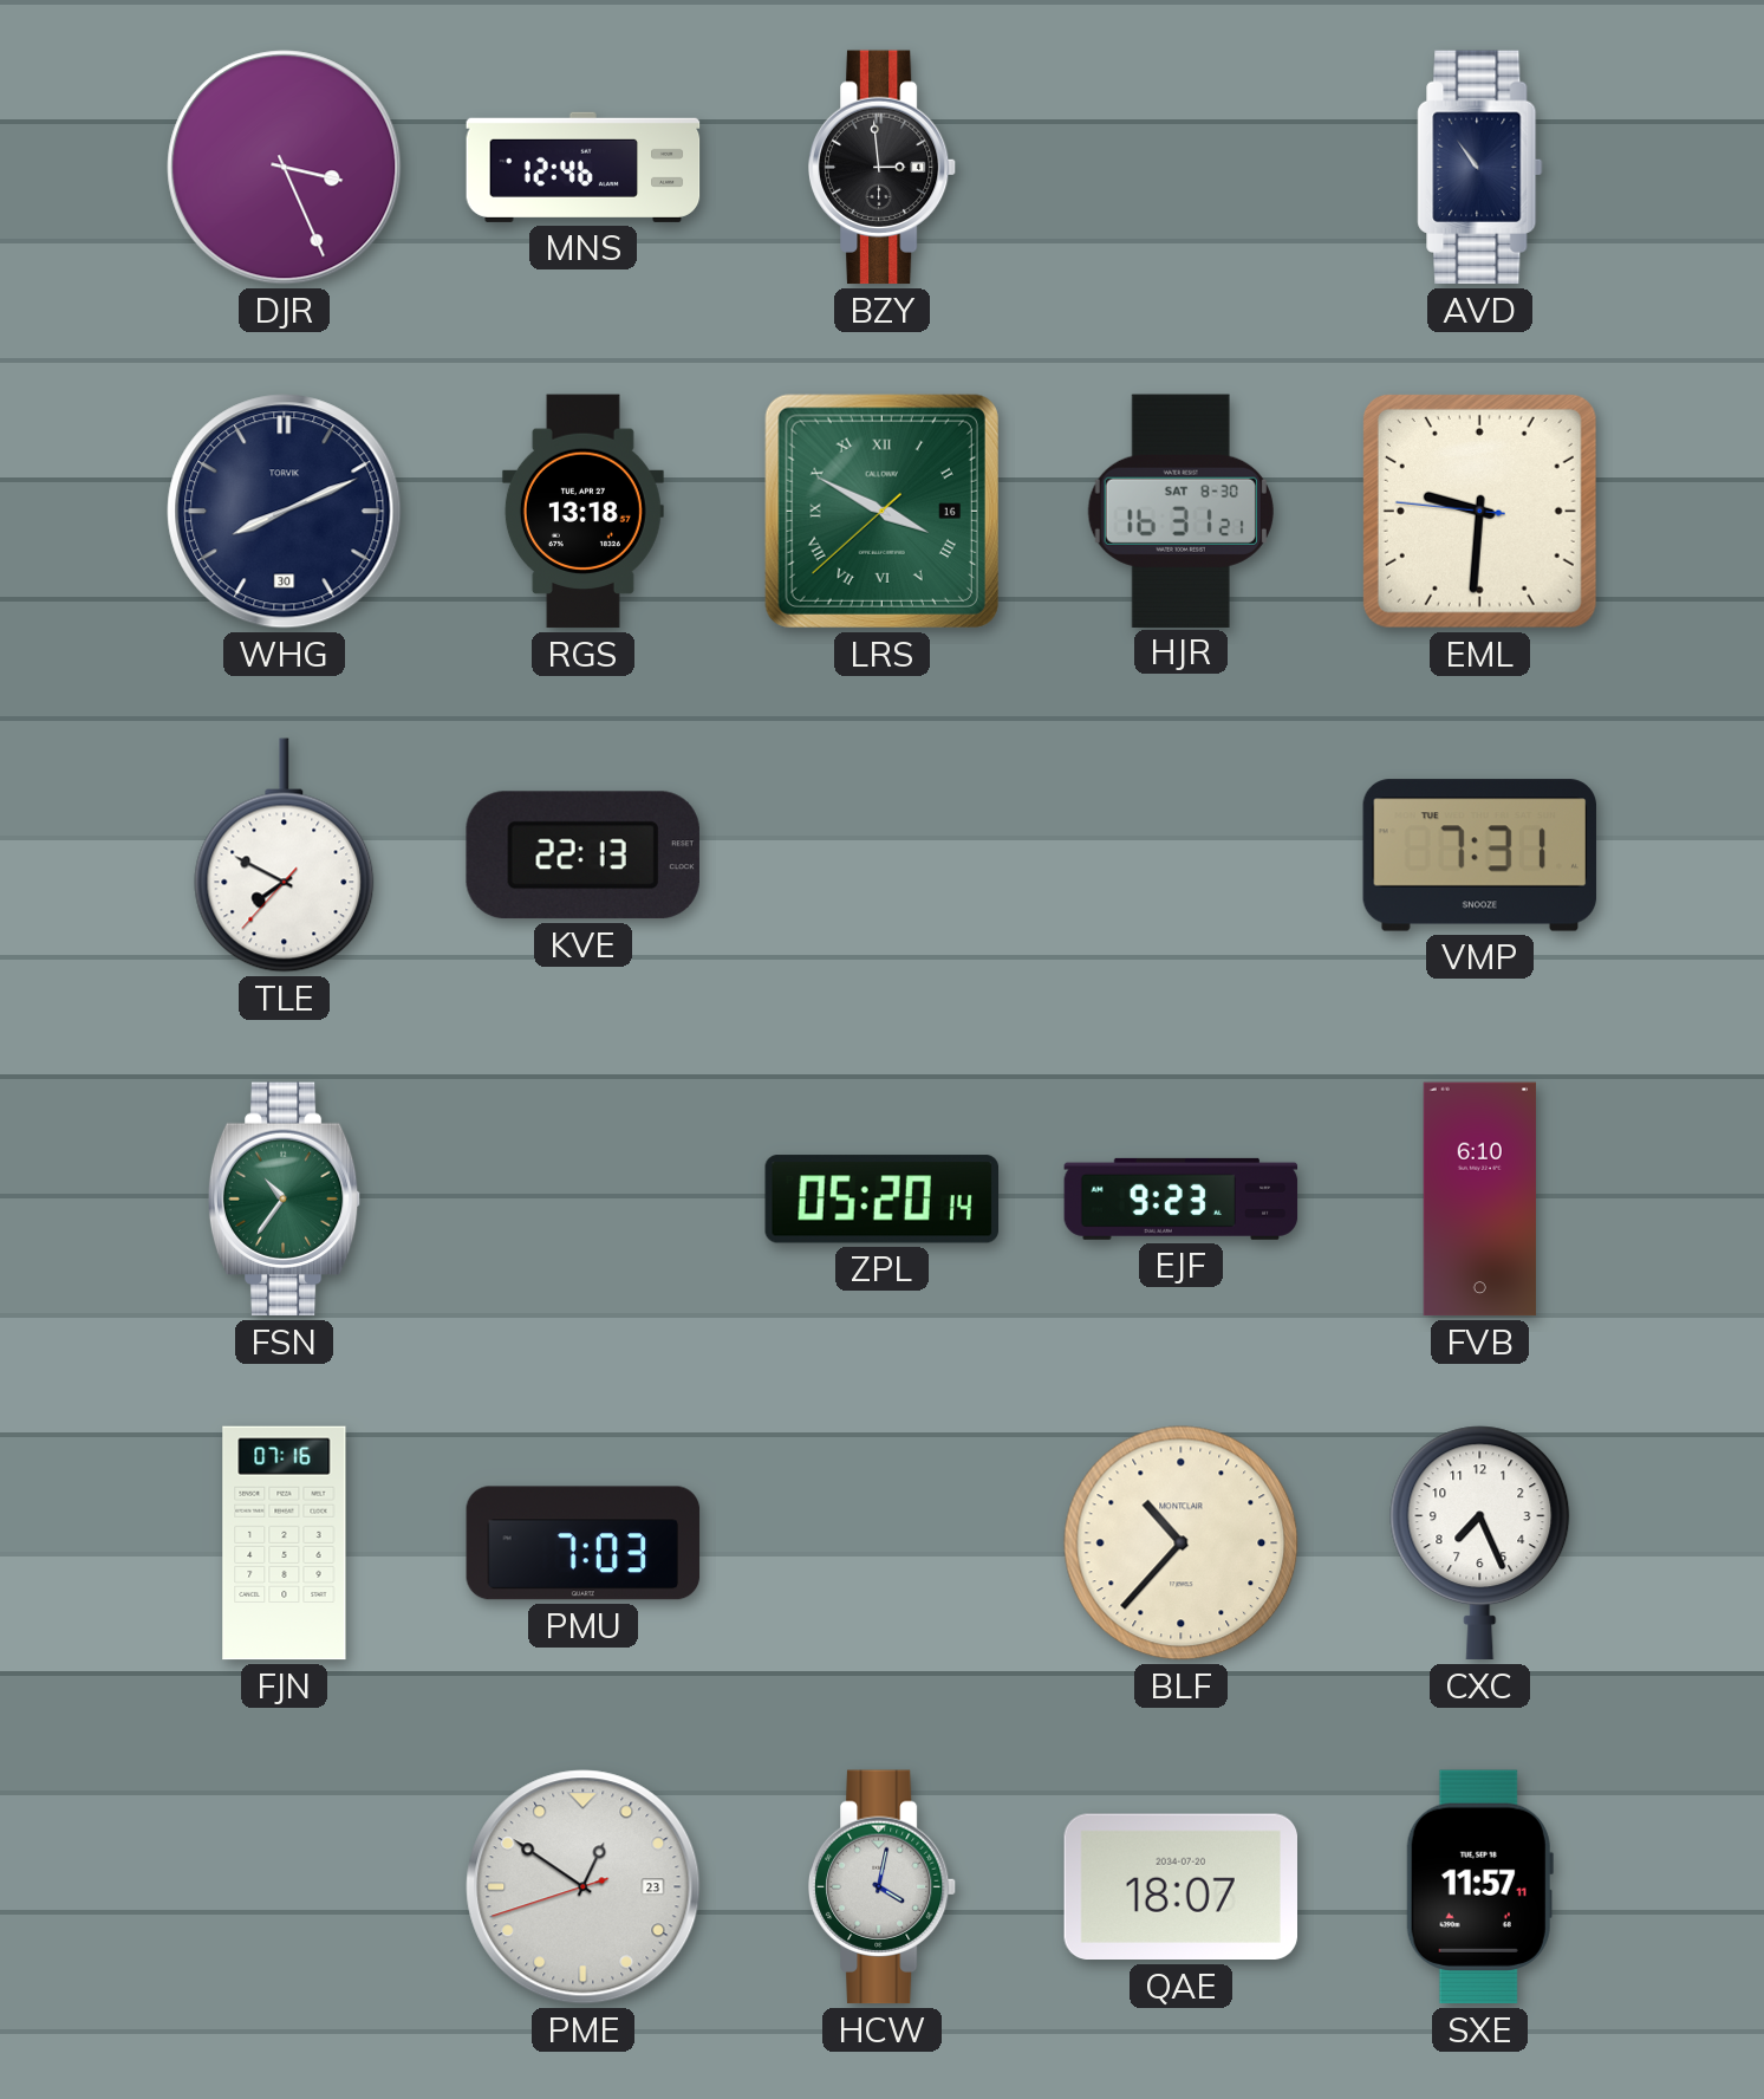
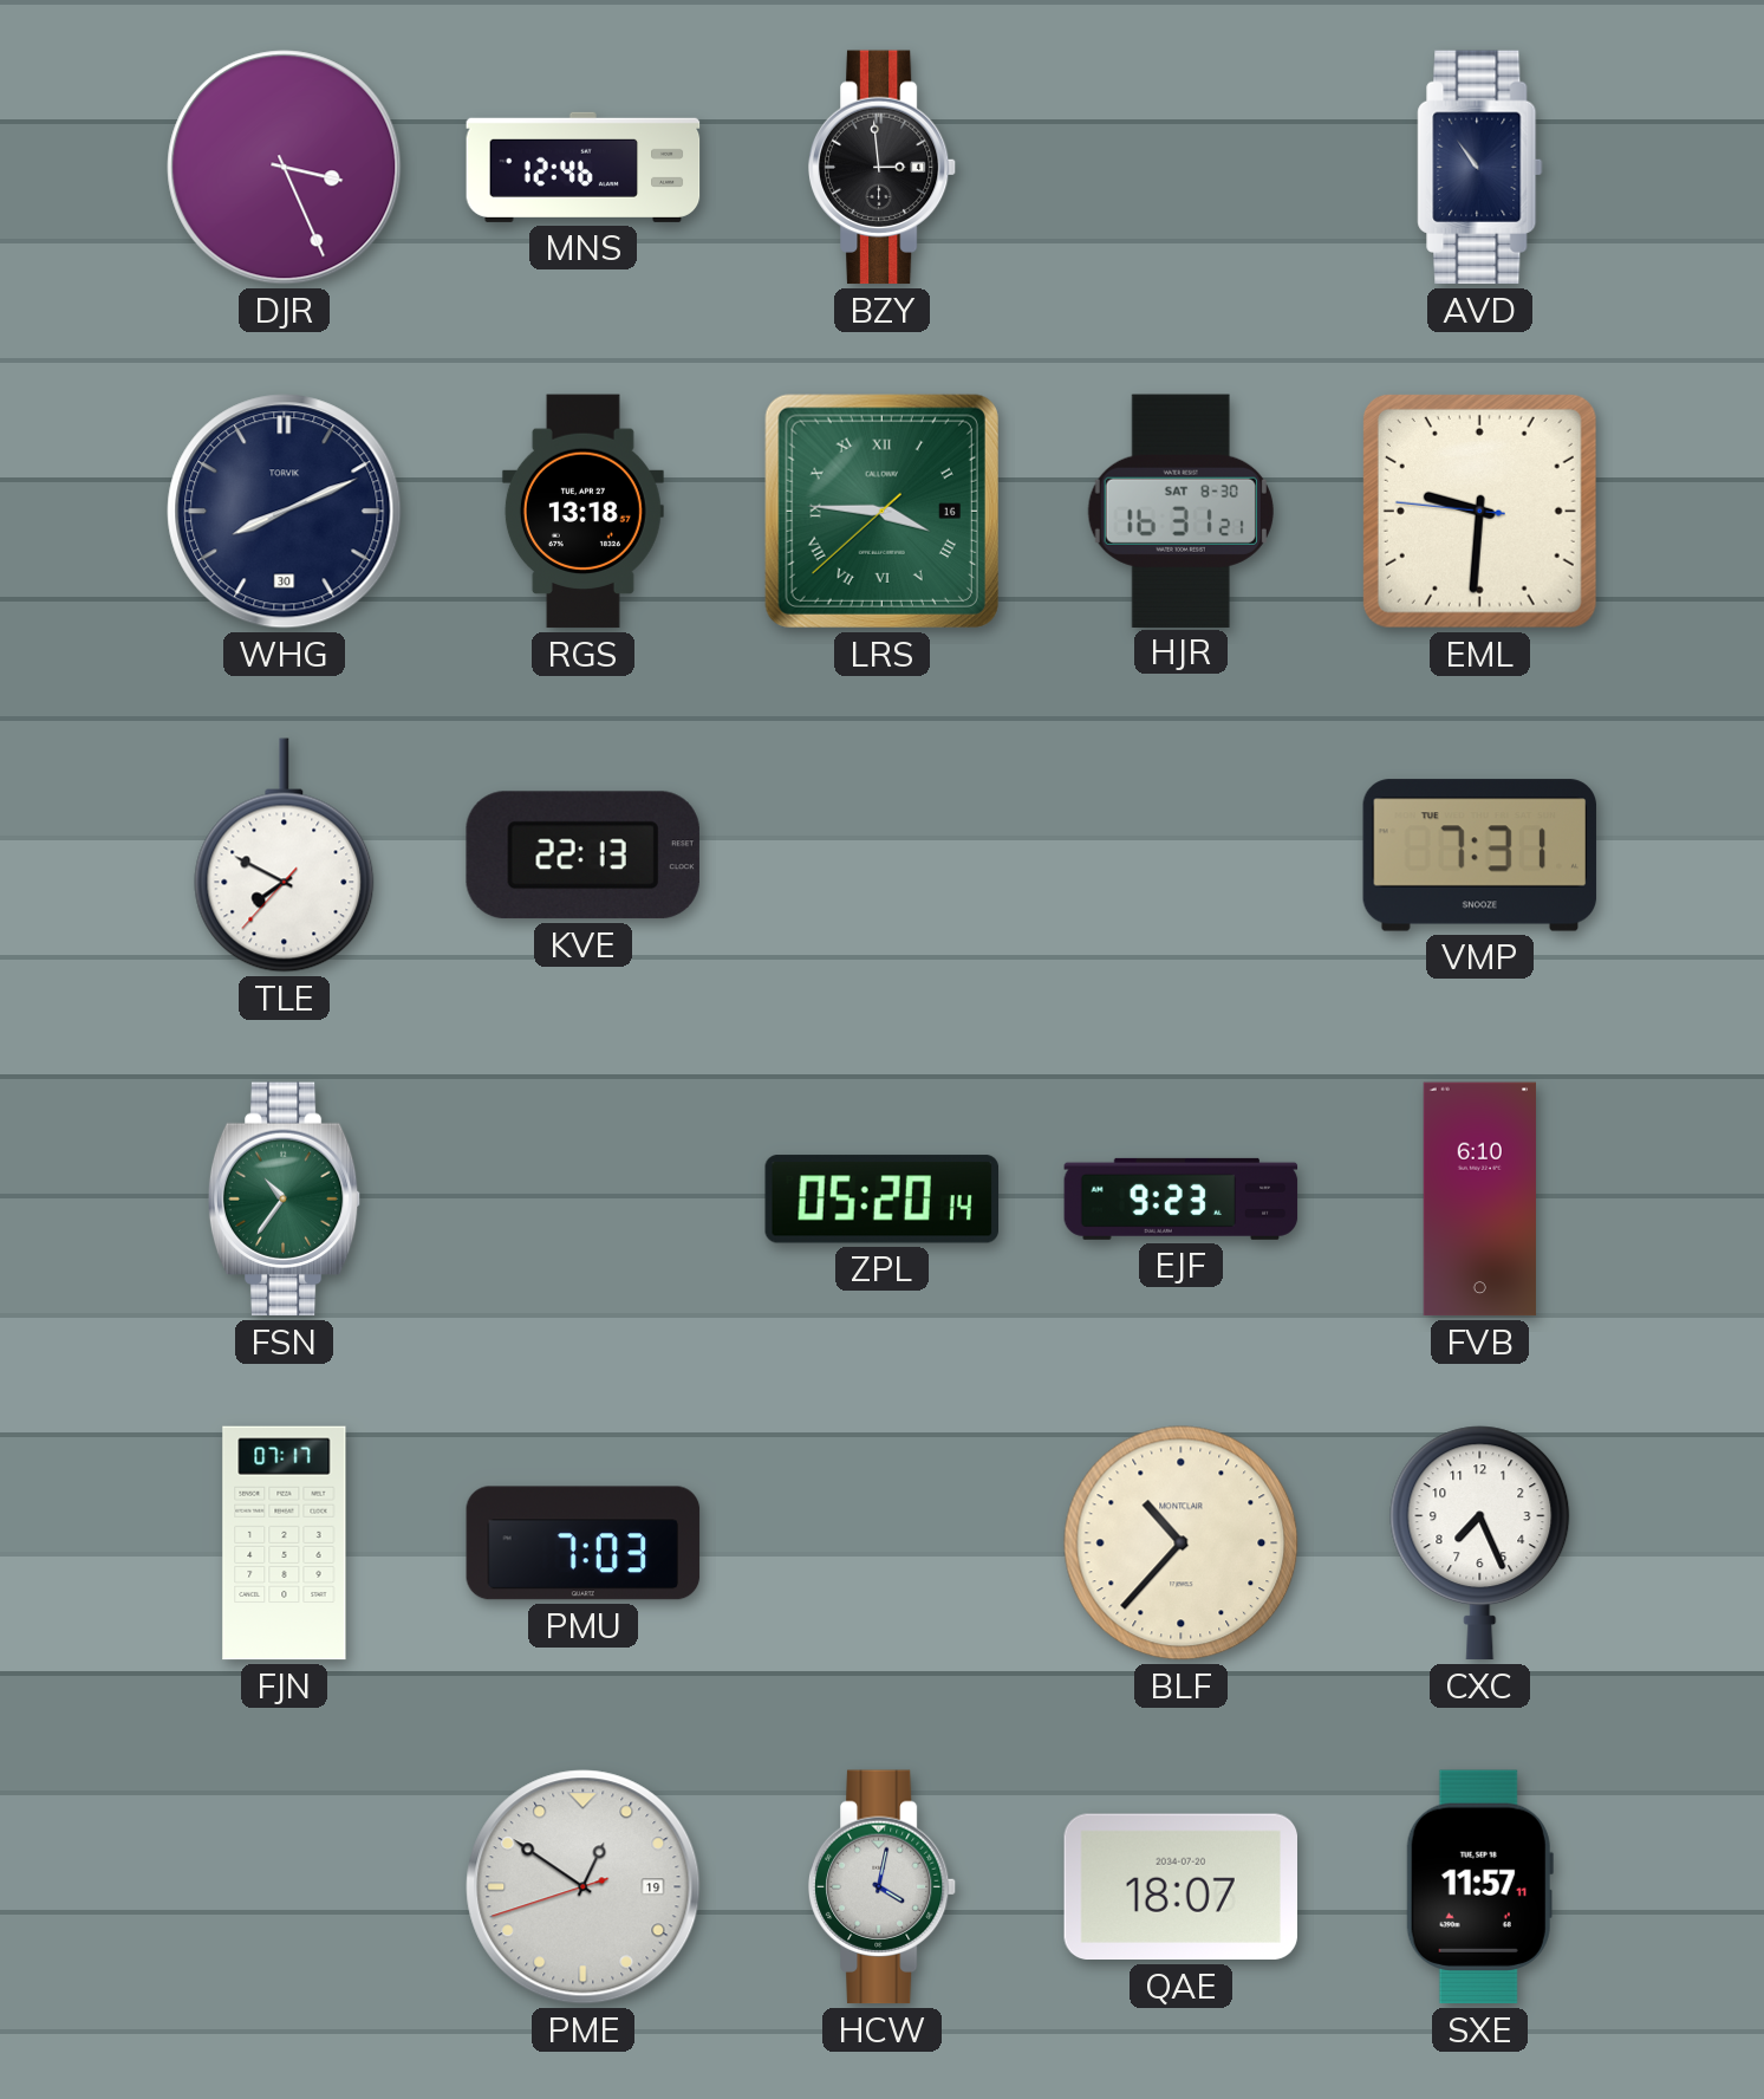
LRS: 3:49 -> 3:45 (881, 511)
FJN: 07:16 -> 07:17 (285, 1544)
PME date: 23 -> 19 (584, 1887)
